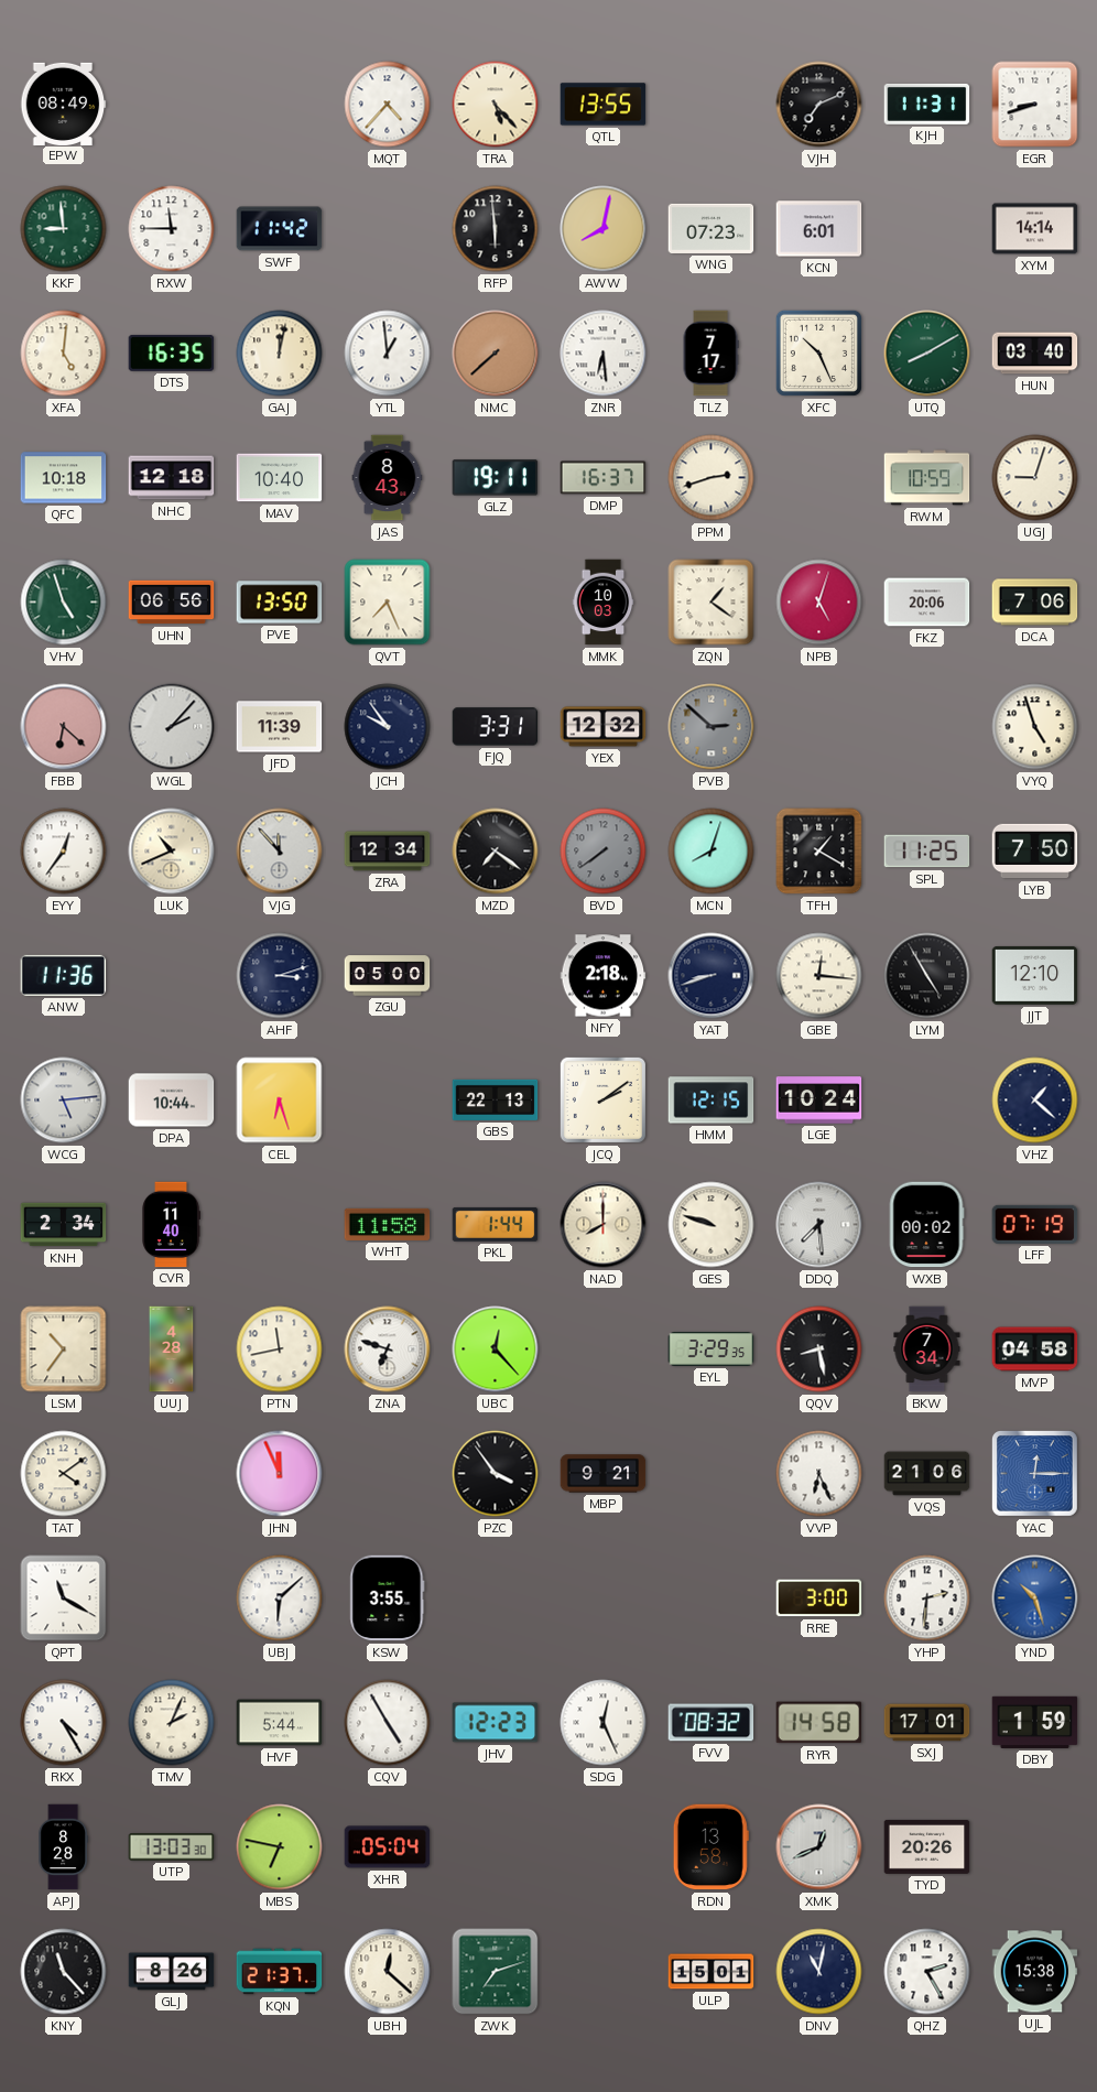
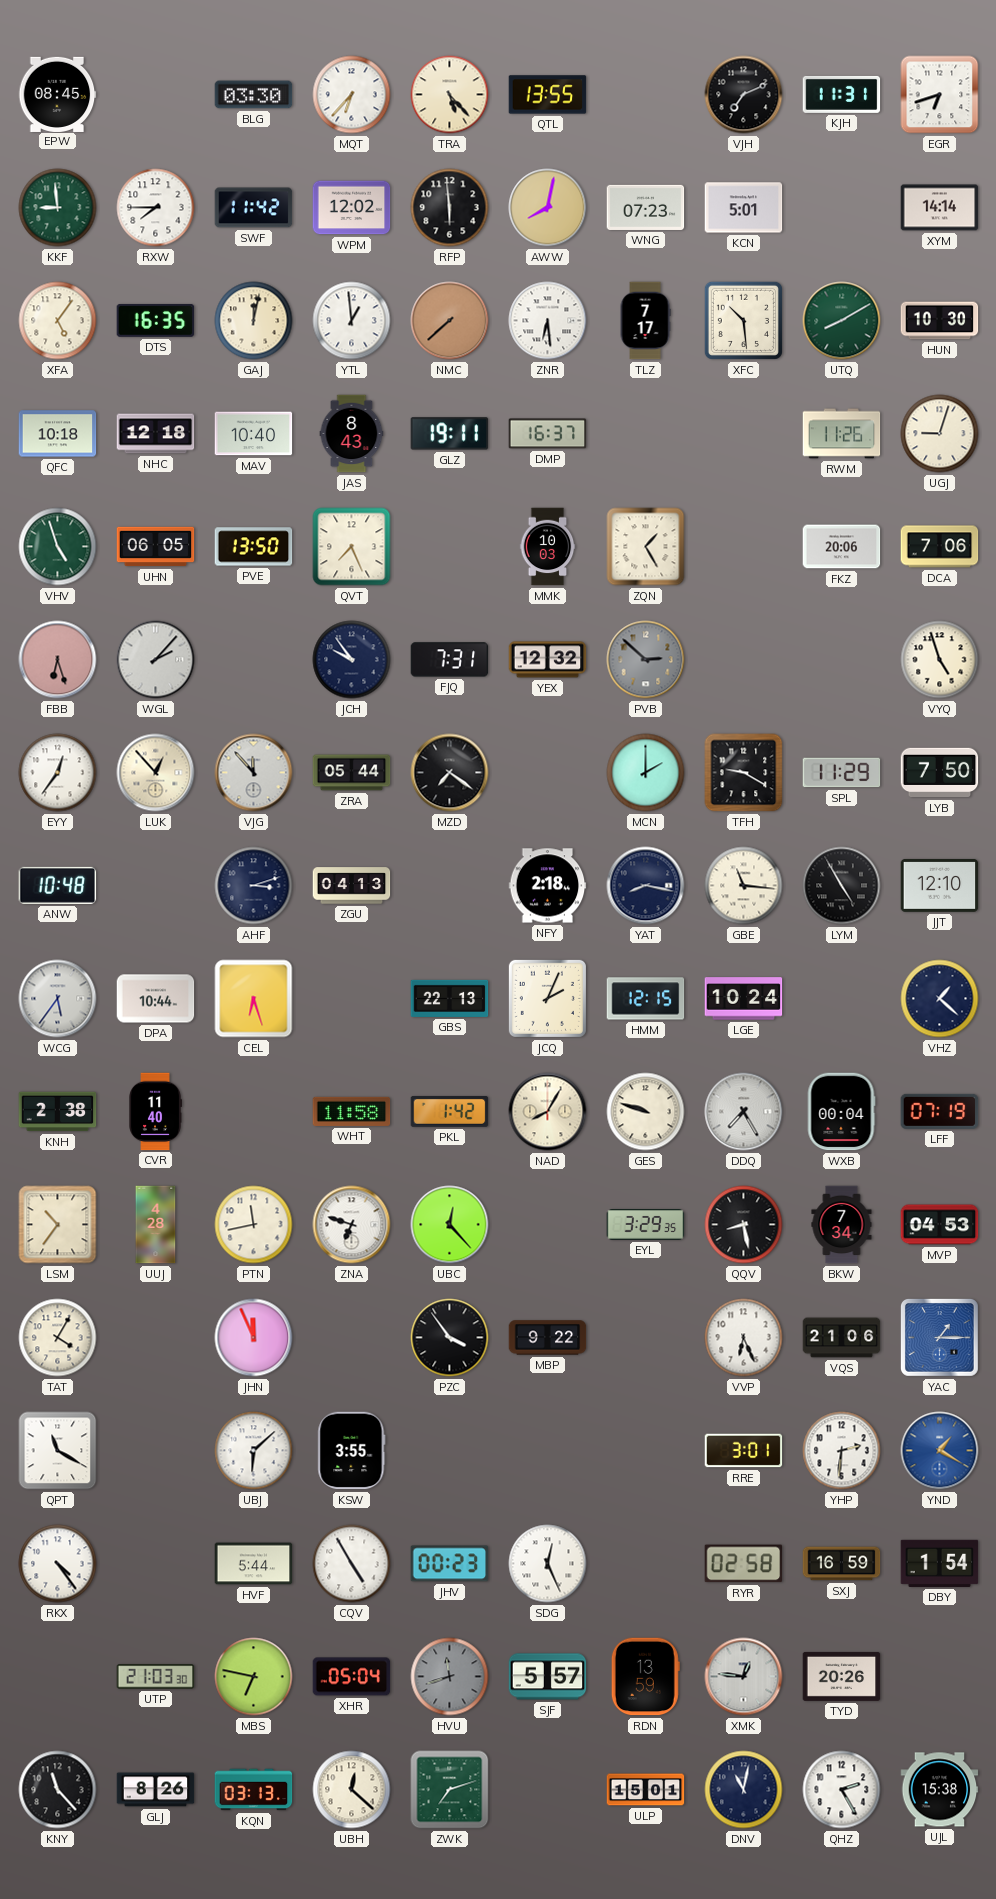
EPW: 08:49 -> 08:45 (57, 94)
BLG: none -> 03:30 (254, 95)
MQT: 4:37 -> 6:37 (352, 95)
EGR: 8:42 -> 6:42 (940, 95)
RXW: 11:45 -> 7:45 (156, 208)
WPM: none -> 12:02 (352, 208)
KCN: 6:01 -> 5:01 (744, 208)
XFA: 5:01 -> 5:06 (58, 321)
XFC: 10:26 -> 10:29 (743, 320)
HUN: 03:40 -> 10:30 (940, 321)
PPM: 2:42 -> none (712, 478)
RWM: 10:59 -> 11:26 (842, 434)
UHN: 06:56 -> 06:05 (156, 547)
ZQN: 1:21 -> 1:25 (646, 547)
NPB: 5:03 -> none (819, 603)
FBB: 6:22 -> 6:27 (58, 660)
JFD: 11:39 -> none (280, 727)
FJQ: 3:31 -> 7:31 (450, 660)
LUK: 10:41 -> 12:53 (156, 773)
ZRA: 12:34 -> 05:44 (352, 773)
BVD: 7:39 -> none (604, 852)
MCN: 8:03 -> 2:00 (646, 773)
TFH: 1:20 -> 9:20 (744, 773)
SPL: 11:25 -> 11:29 (842, 773)
ANW: 11:36 -> 10:48 (58, 885)
ZGU: 05:00 -> 04:13 (352, 886)
YAT: 8:42 -> 8:17 (646, 886)
GBE: 12:16 -> 11:16 (744, 886)
WCG: 5:14 -> 5:36 (58, 999)
JCQ: 2:09 -> 2:04 (547, 998)
KNH: 2:34 -> 2:38 (58, 1112)
PKL: 1:44 -> 1:42 (450, 1111)
NAD: 8:00 -> 8:05 (548, 1112)
DDQ: 7:29 -> 7:25 (744, 1112)
WXB: 00:02 -> 00:04 (841, 1112)
MVP: 04:58 -> 04:53 (940, 1225)
TAT: 4:09 -> 4:05 (58, 1338)
MBP: 9:21 -> 9:22 (548, 1338)
YAC: 12:15 -> 1:15 (939, 1337)
RRE: 3:00 -> 3:01 (744, 1451)
YND: 10:27 -> 1:20 (940, 1451)
RKX: 4:25 -> 4:24 (58, 1564)
TMV: 2:04 -> none (172, 1723)
JHV: 12:23 -> 00:23 (450, 1564)
FVV: 08:32 -> none (712, 1723)
RYR: 14:58 -> 02:58 (744, 1564)
SXJ: 17:01 -> 16:59 (842, 1564)
DBY: 1:59 -> 1:54 (940, 1563)
APJ: 8:28 -> none (63, 1847)
UTP: 13:03 -> 21:03 (156, 1677)
HVU: none -> 11:42 (450, 1677)
SJF: none -> 5:57 (548, 1677)
RDN: 13:58 -> 13:59 (645, 1677)
XMK: 12:41 -> 12:46 (744, 1677)
KQN: 21:37 -> 03:13 (254, 1790)
